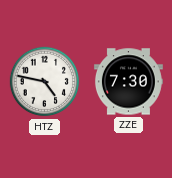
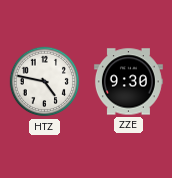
ZZE: 7:30 -> 9:30 (128, 82)
